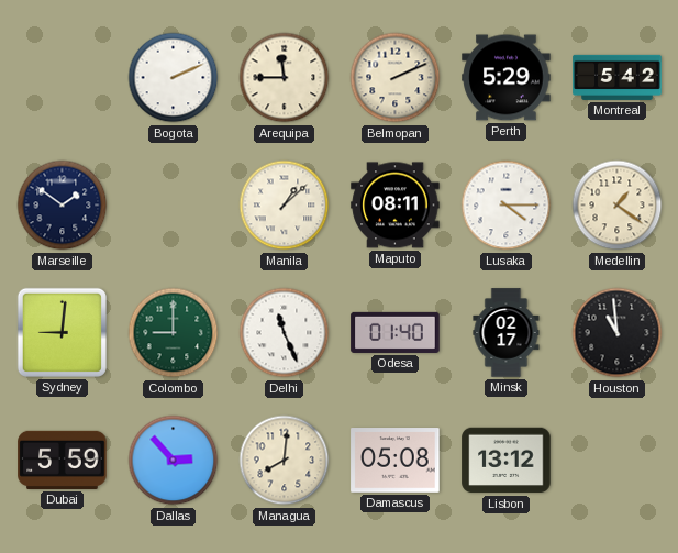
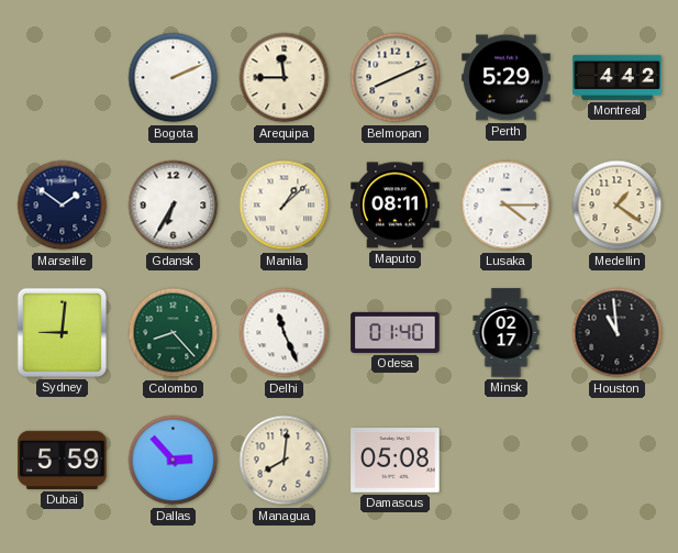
Belmopan: 2:11 -> 8:11 (396, 78)
Montreal: 5:42 -> 4:42 (618, 77)
Gdansk: none -> 6:35 (174, 206)
Colombo: 9:00 -> 8:23 (174, 333)
Lisbon: 13:12 -> none (507, 461)
